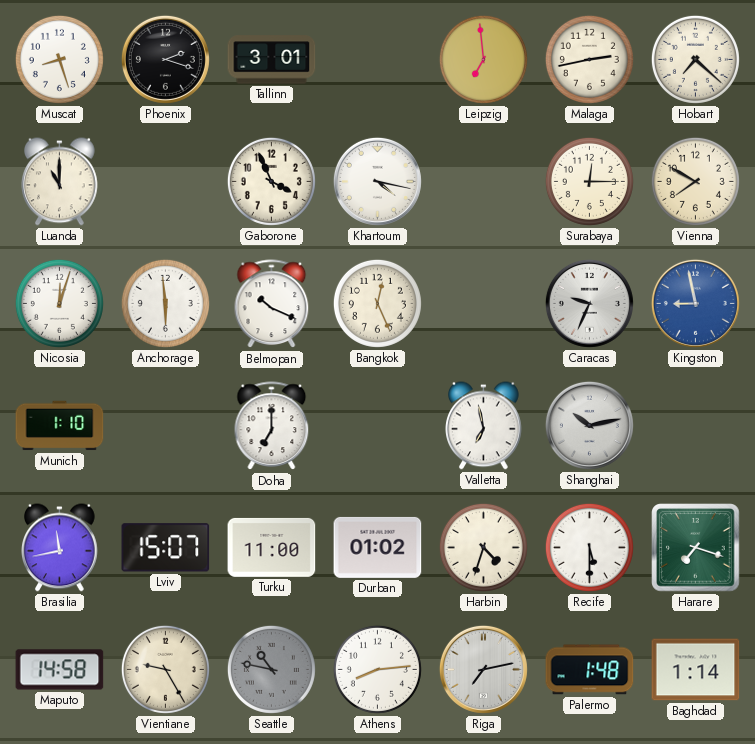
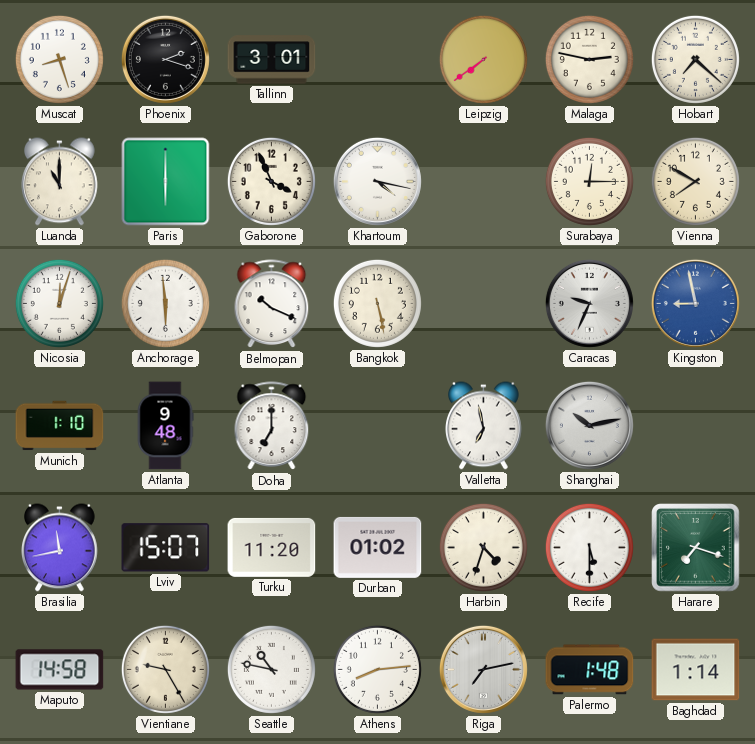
Leipzig: 6:59 -> 7:39 (483, 59)
Malaga: 2:43 -> 2:47 (589, 59)
Paris: none -> 6:00 (166, 182)
Bangkok: 12:26 -> 5:28 (377, 303)
Atlanta: none -> 9:48 (165, 426)
Turku: 11:00 -> 11:20 (272, 547)
Seattle dial: grey -> white (271, 669)
